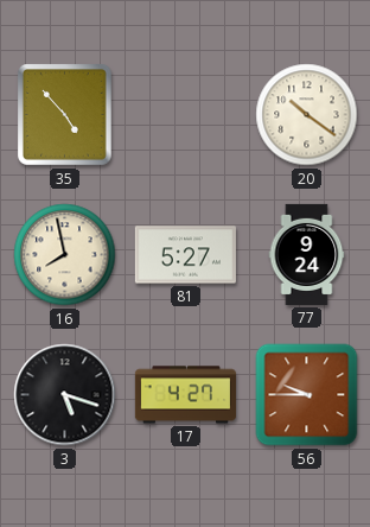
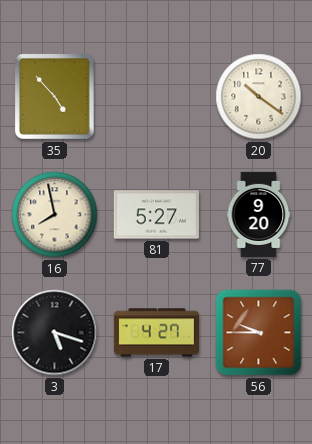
77: 9:24 -> 9:20 (259, 214)
